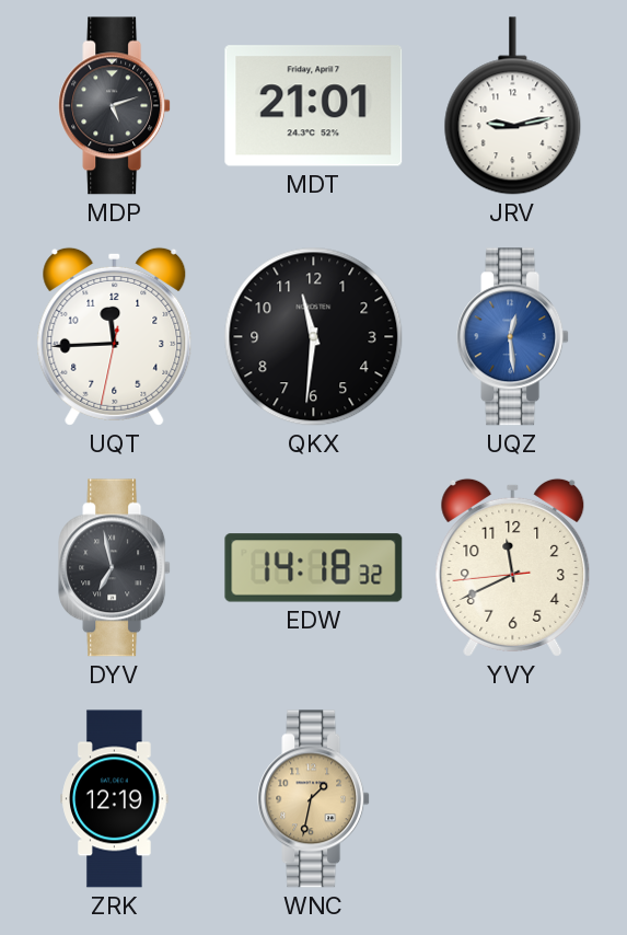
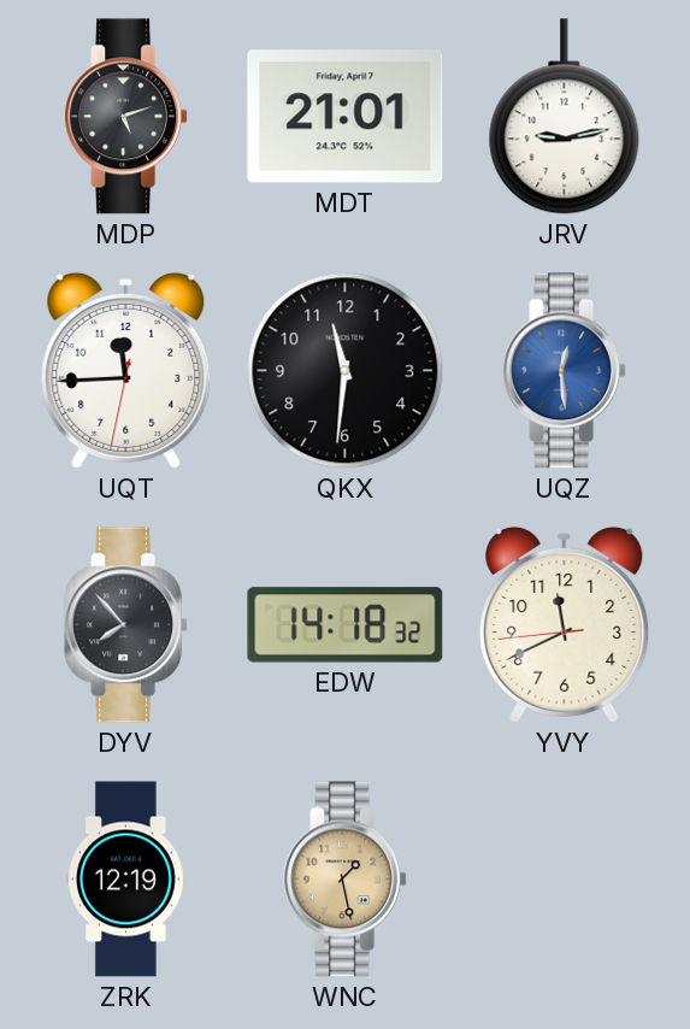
DYV: 6:58 -> 7:53 (126, 625)
WNC: 1:32 -> 1:28 (346, 880)
